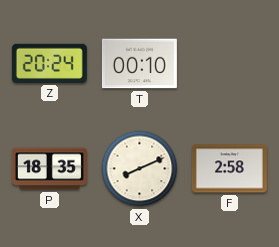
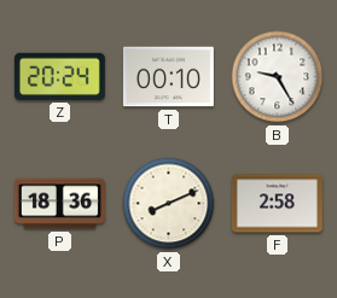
B: none -> 9:25 (278, 77)
P: 18:35 -> 18:36 (59, 204)
